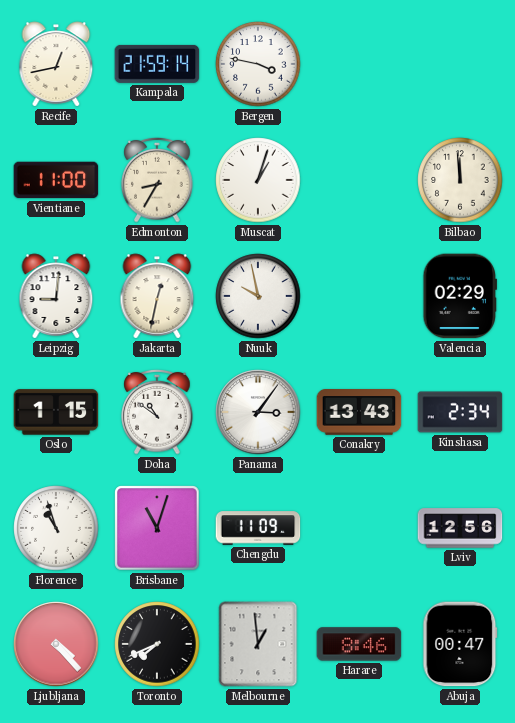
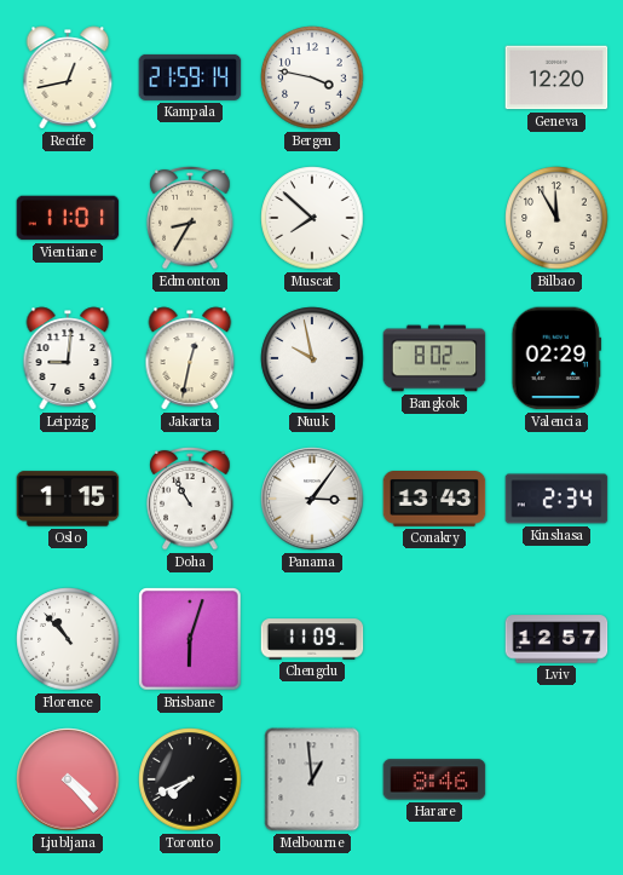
Geneva: none -> 12:20 (556, 77)
Vientiane: 11:00 -> 11:01 (68, 218)
Muscat: 1:03 -> 7:52 (312, 218)
Bilbao: 11:59 -> 11:55 (556, 218)
Bangkok: none -> 8:02 (434, 358)
Doha: 10:51 -> 10:55 (190, 499)
Florence: 10:57 -> 10:53 (68, 639)
Brisbane: 11:03 -> 6:03 (190, 639)
Lviv: 12:56 -> 12:57 (556, 639)
Abuja: 00:47 -> none (460, 644)
